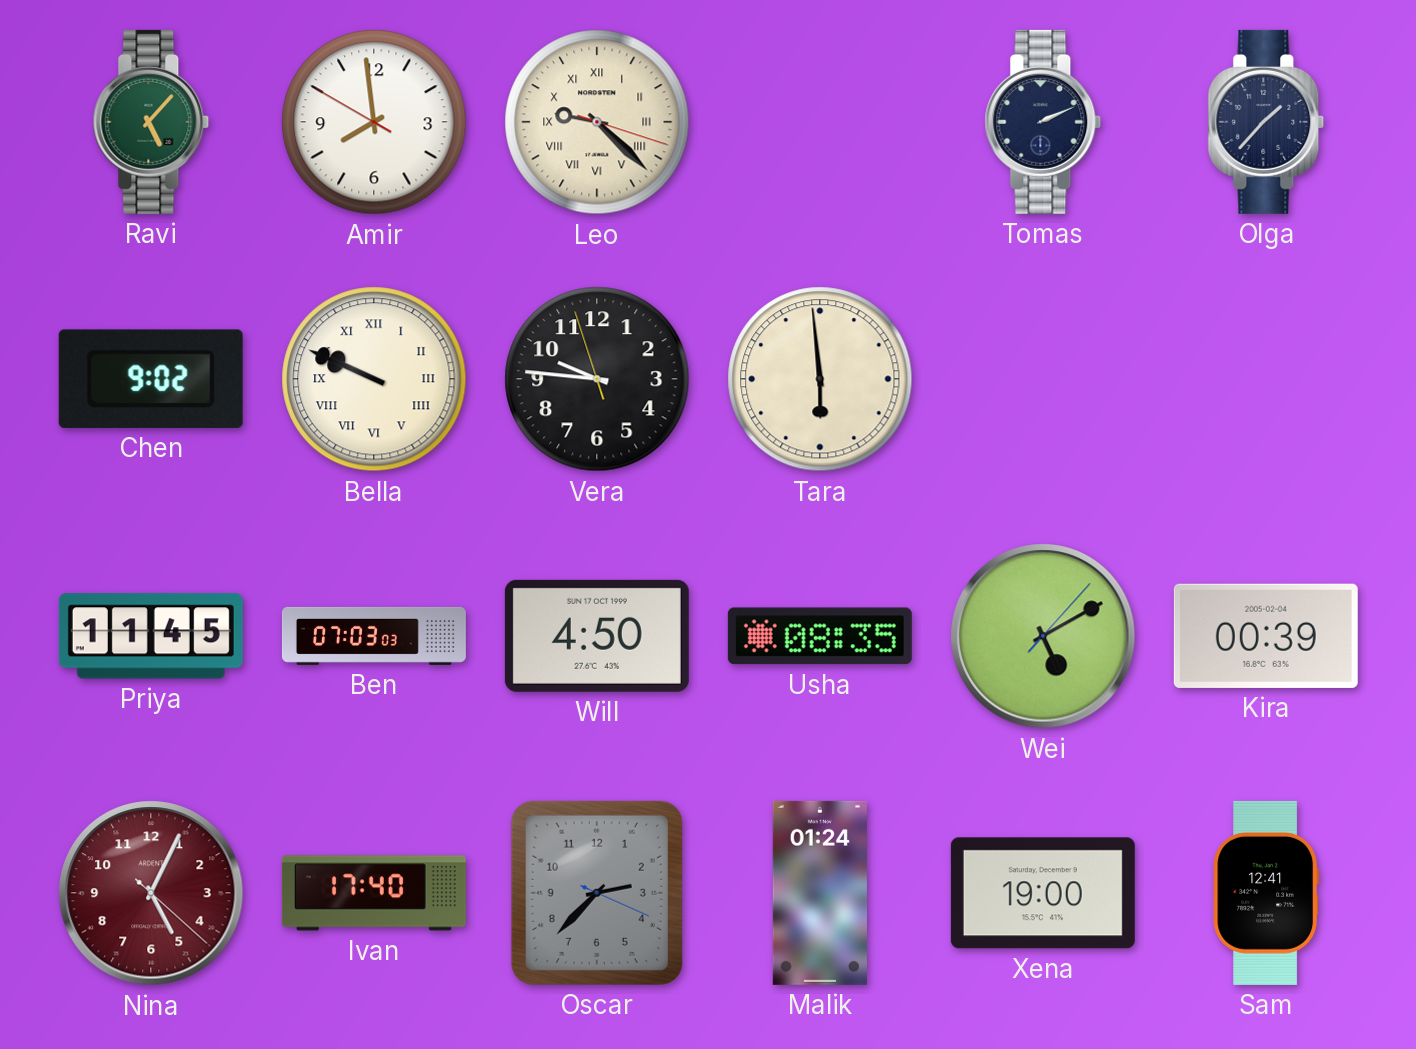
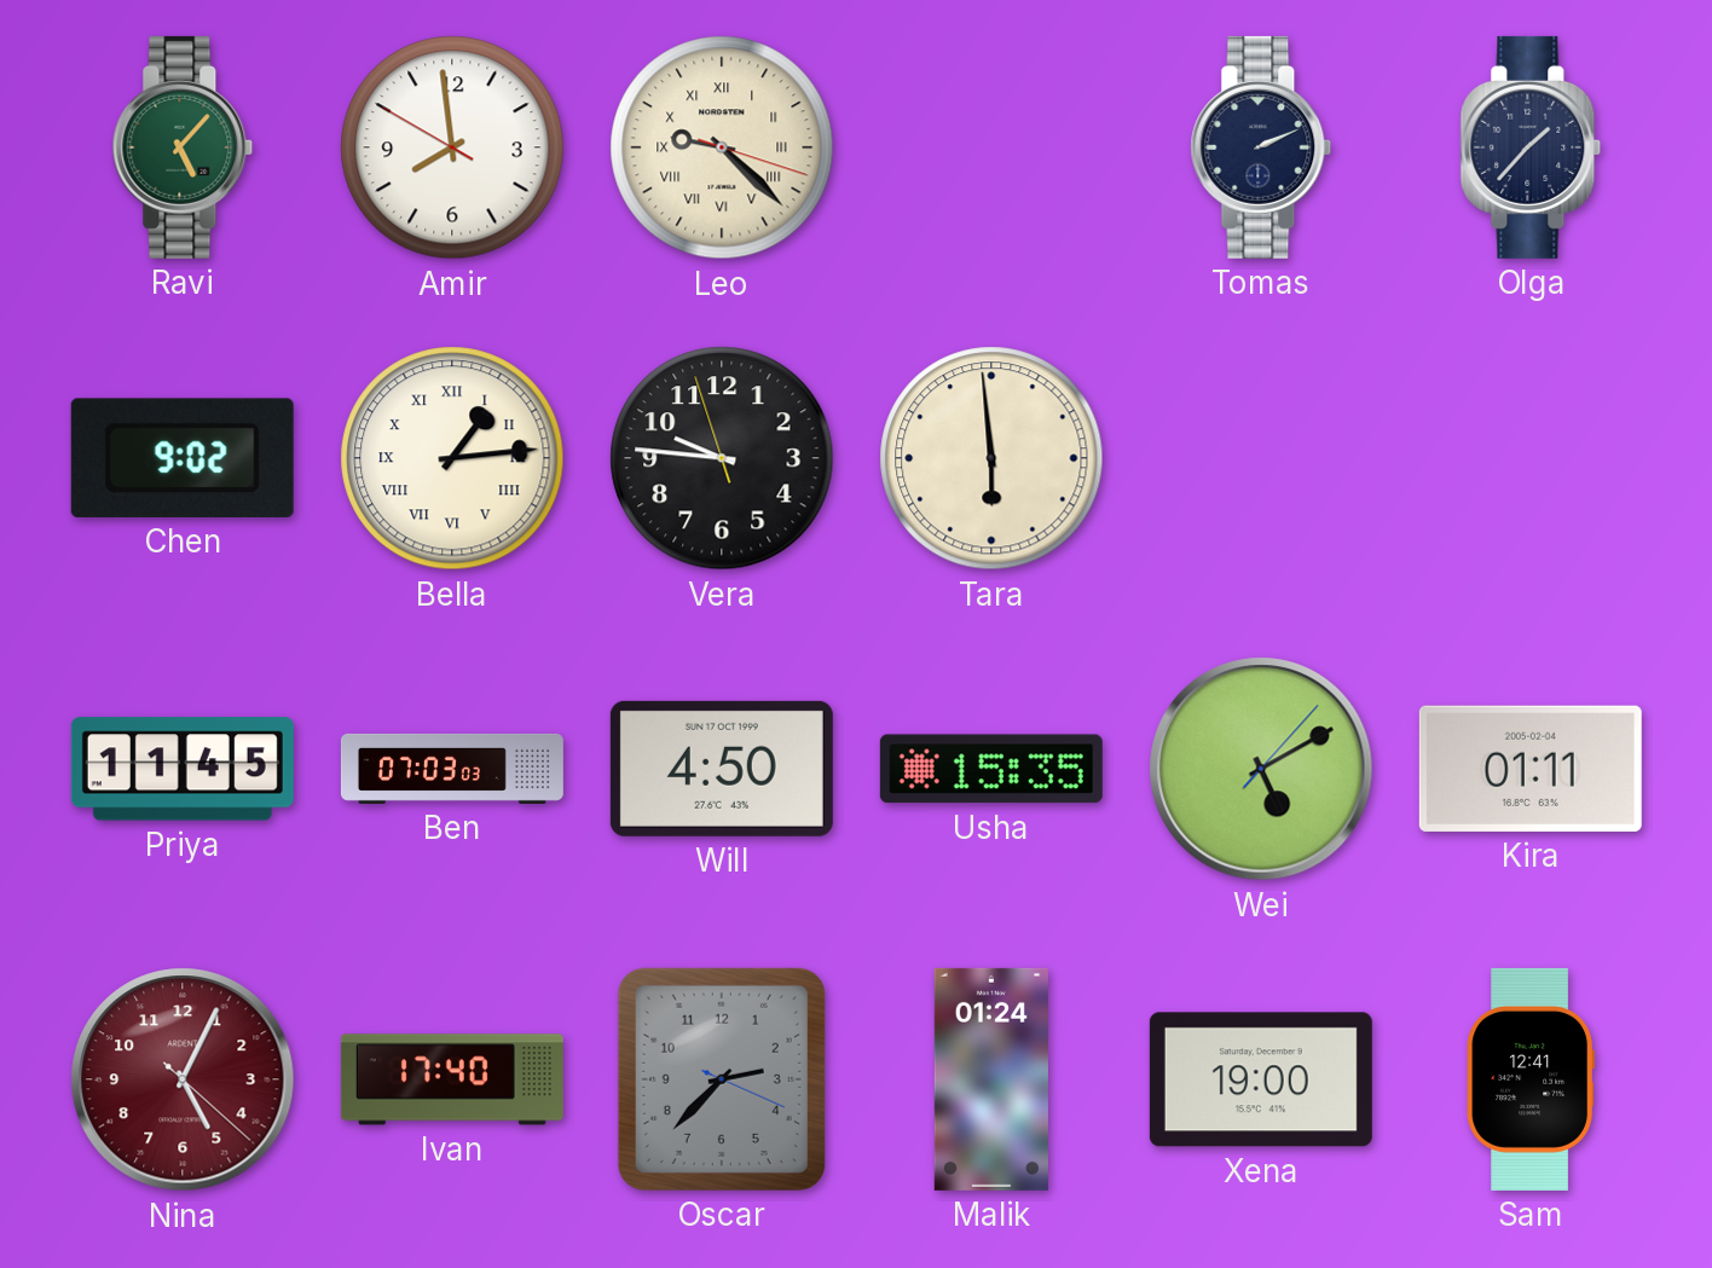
Bella: 9:49 -> 1:14 (452, 458)
Usha: 08:35 -> 15:35 (991, 769)
Kira: 00:39 -> 01:11 (1531, 769)
